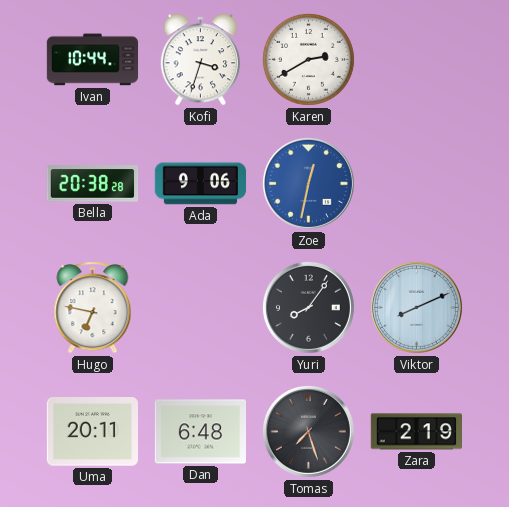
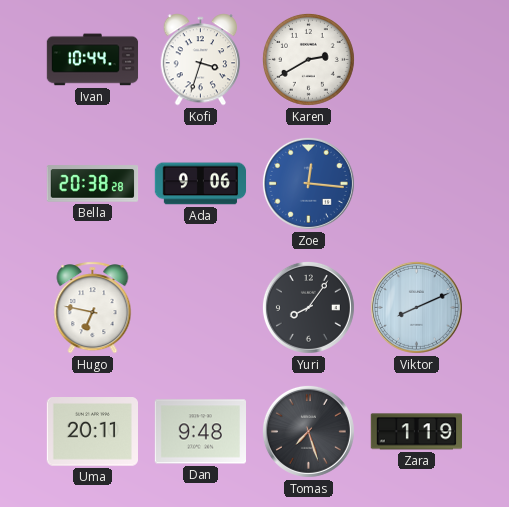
Zoe: 12:32 -> 12:16 (308, 183)
Dan: 6:48 -> 9:48 (200, 432)
Zara: 2:19 -> 1:19 (416, 432)
